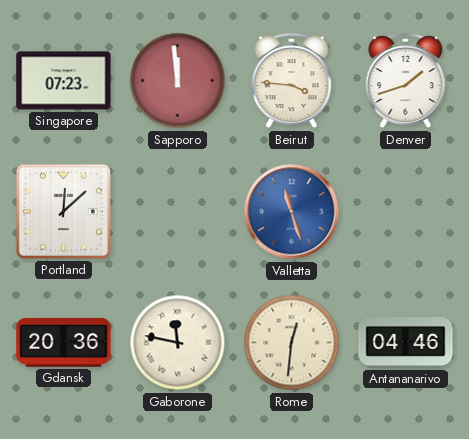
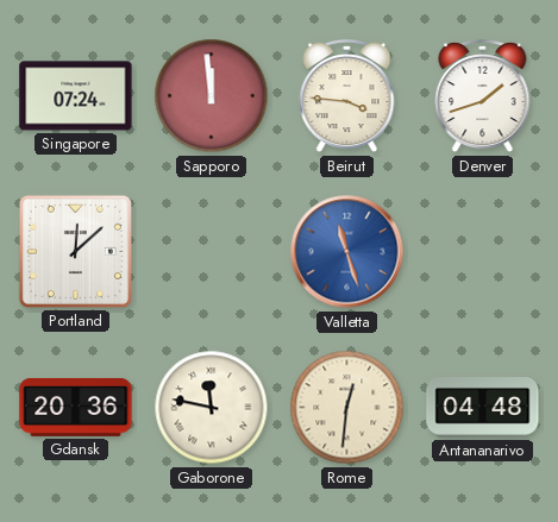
Singapore: 07:23 -> 07:24 (76, 96)
Antananarivo: 04:46 -> 04:48 (483, 408)
